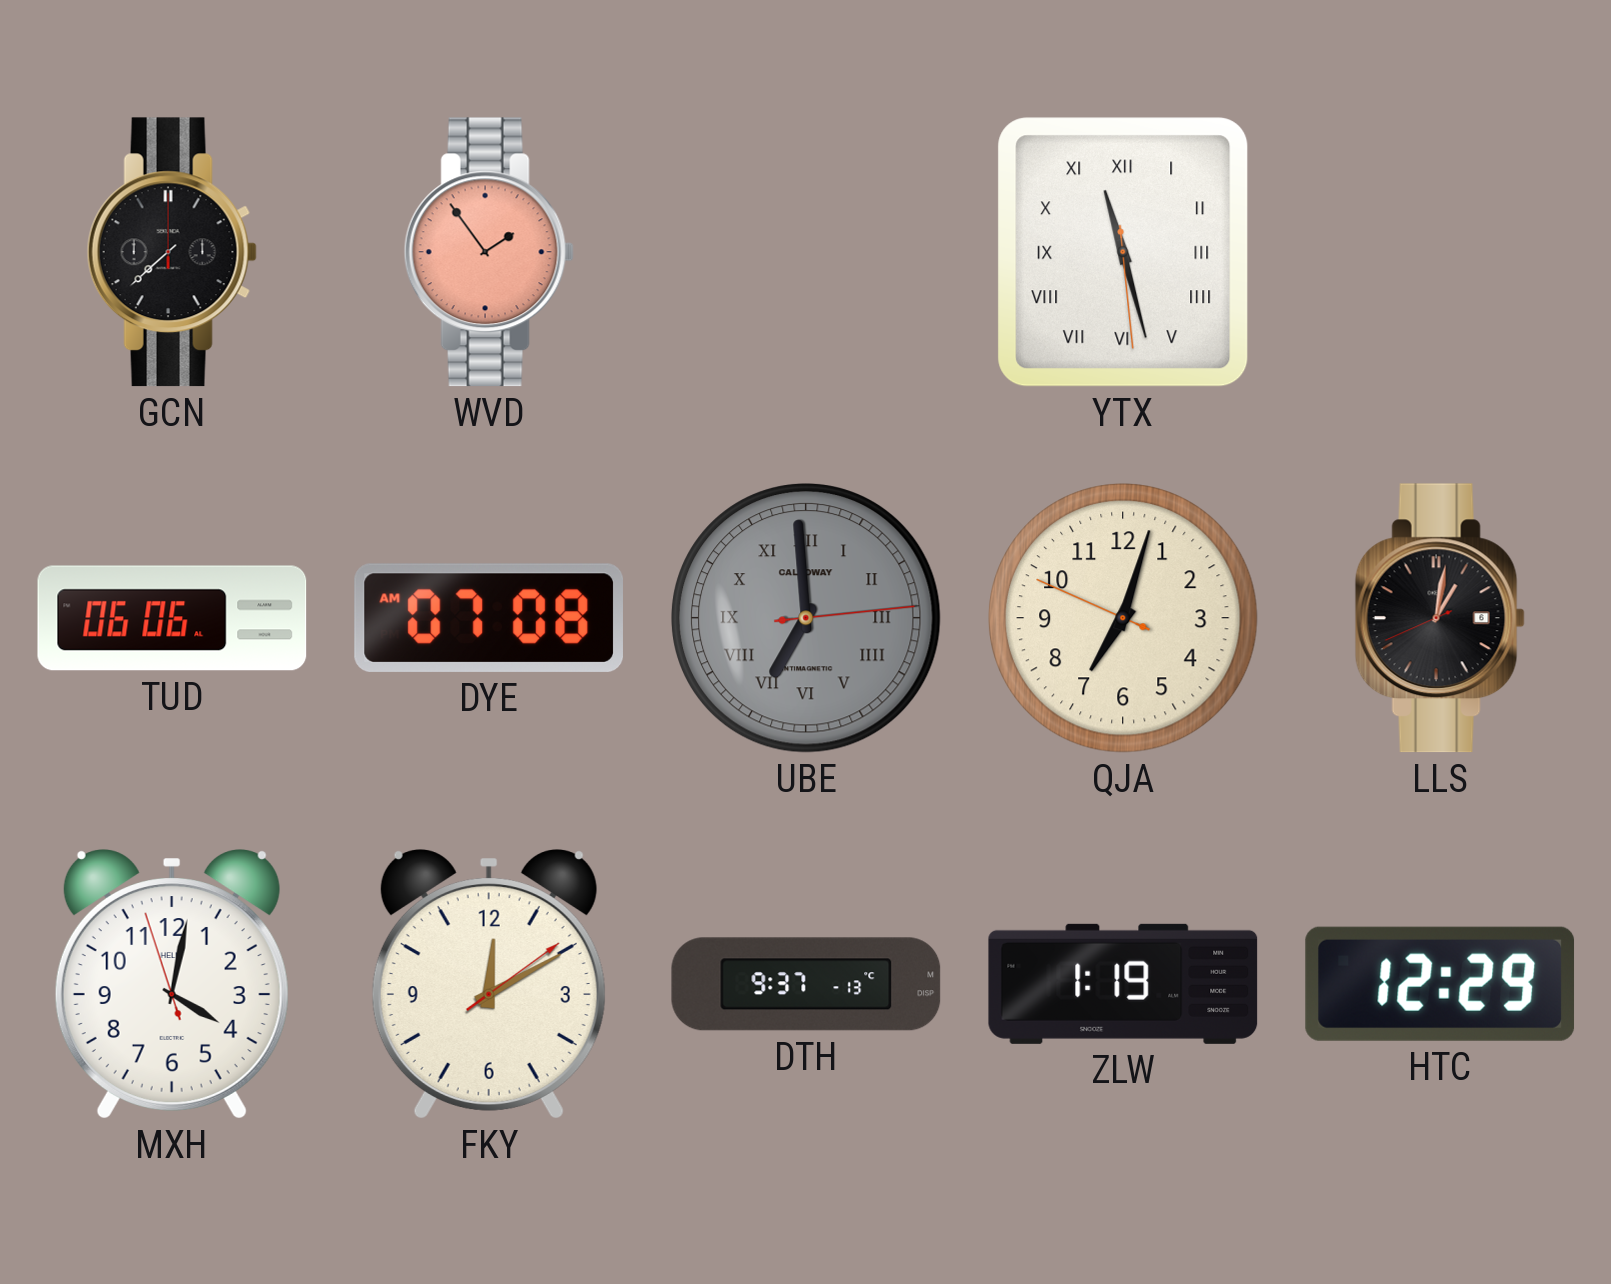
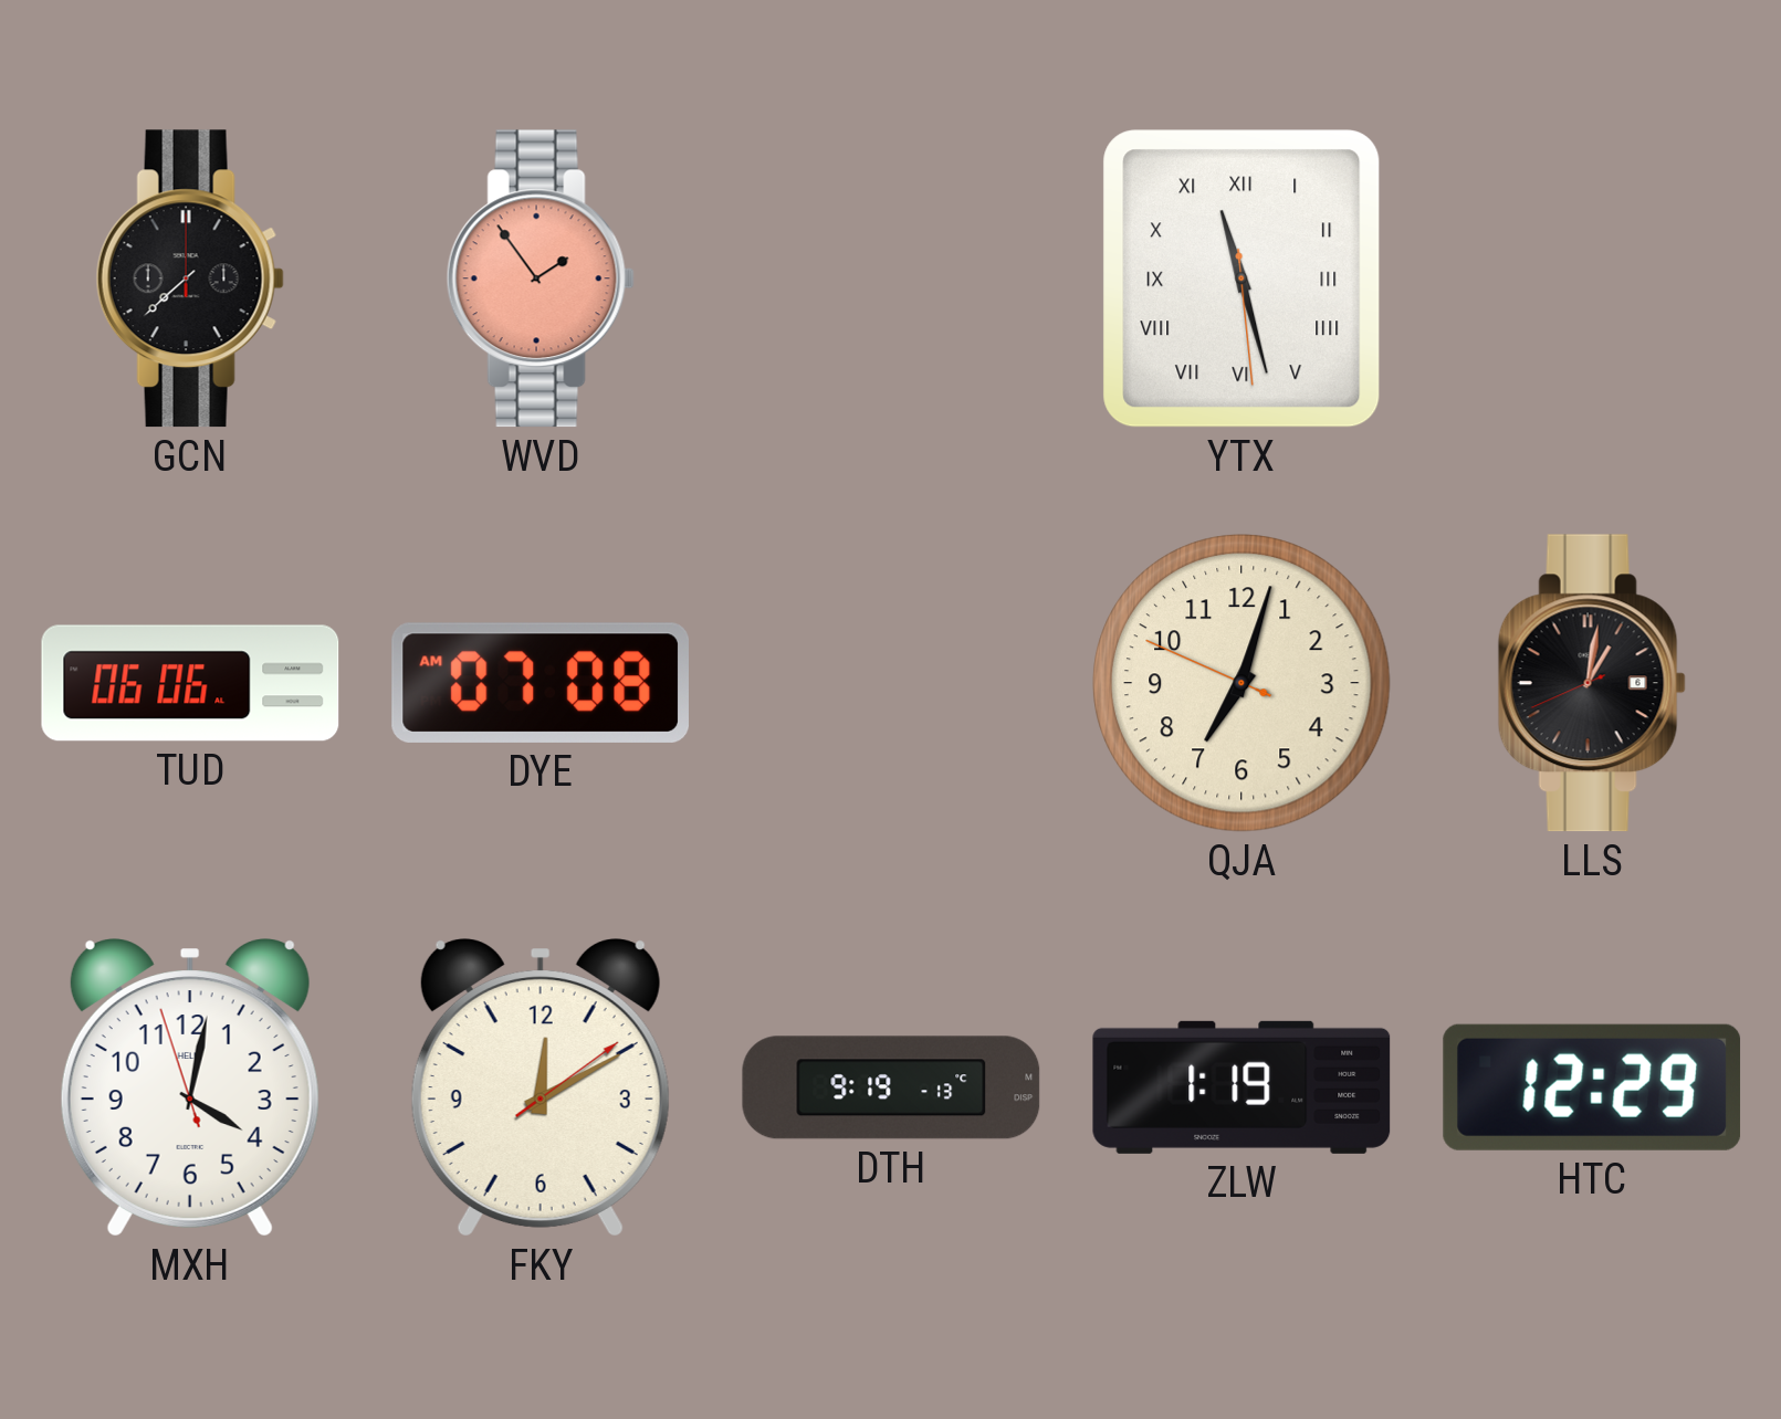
UBE: 6:59 -> none (807, 619)
DTH: 9:37 -> 9:19 (891, 1087)
